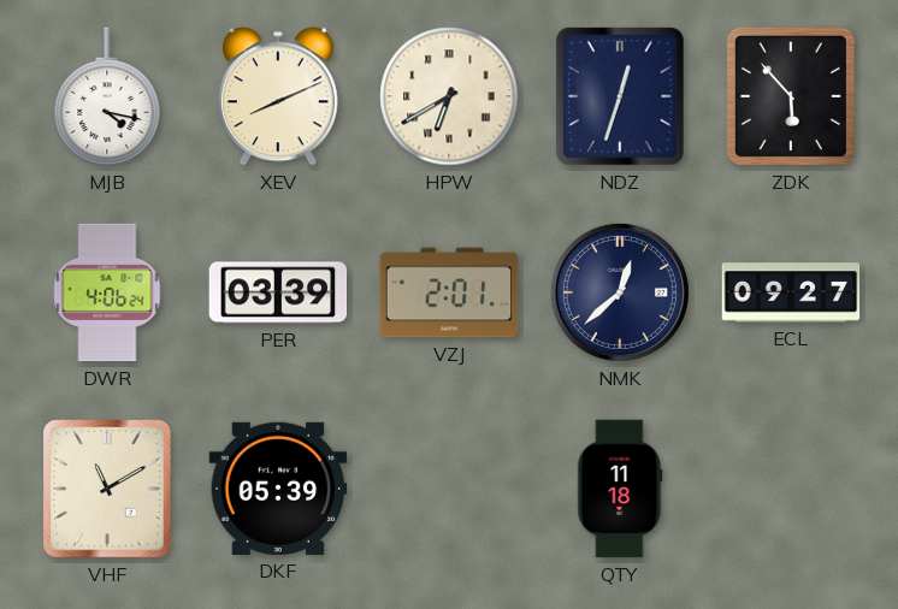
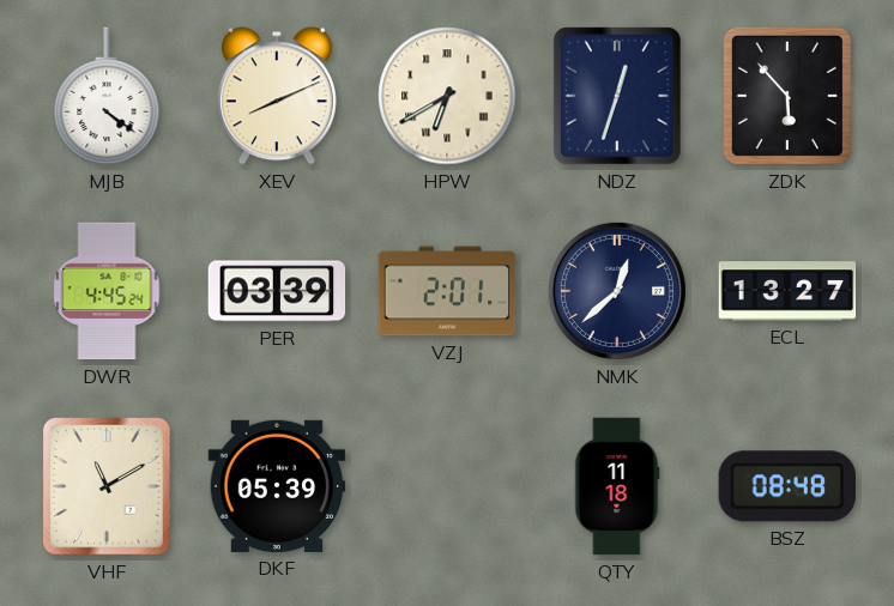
MJB: 4:17 -> 4:21 (107, 96)
DWR: 4:06 -> 4:45 (107, 291)
ECL: 09:27 -> 13:27 (787, 291)
BSZ: none -> 08:48 (786, 486)
